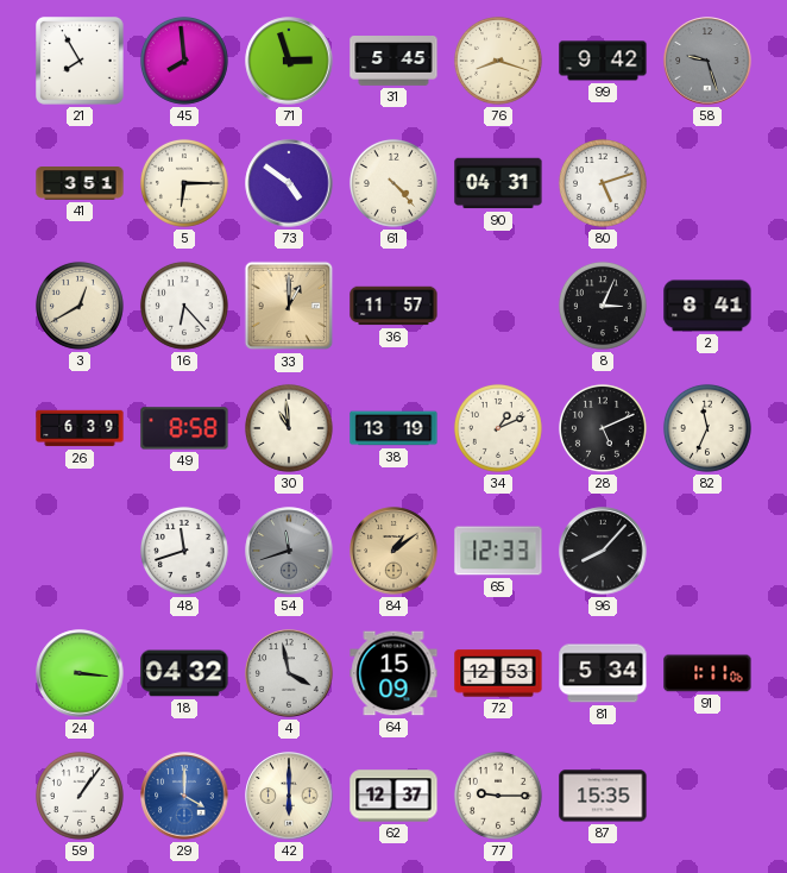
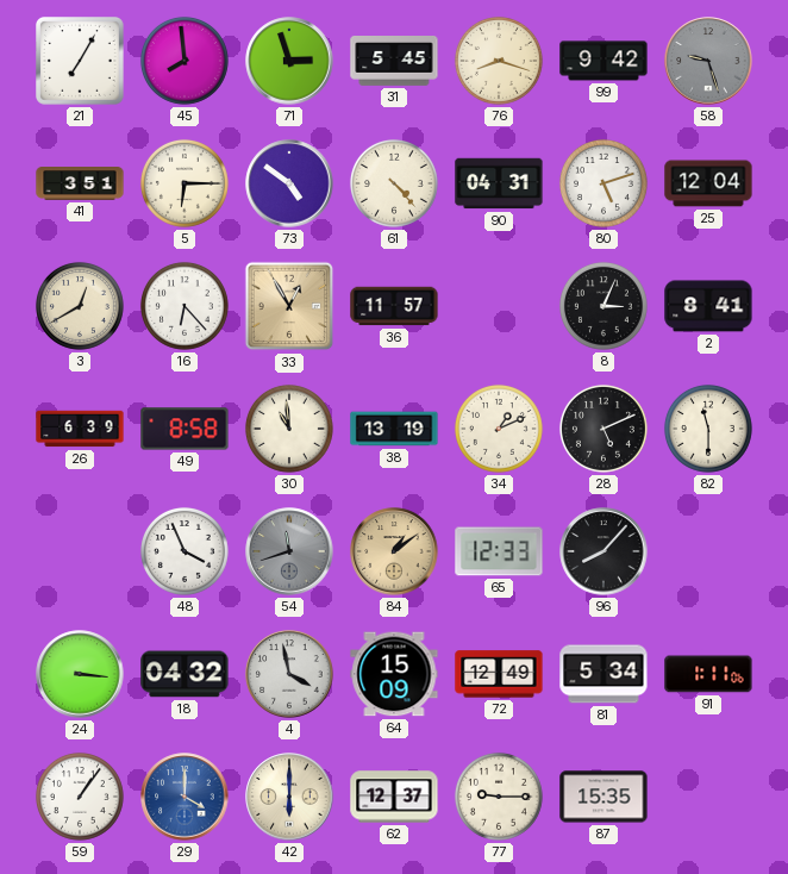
21: 7:55 -> 7:05 (81, 62)
25: none -> 12:04 (708, 183)
33: 1:00 -> 12:55 (289, 306)
82: 11:34 -> 11:30 (708, 429)
48: 11:42 -> 3:56 (185, 551)
72: 12:53 -> 12:49 (499, 674)
